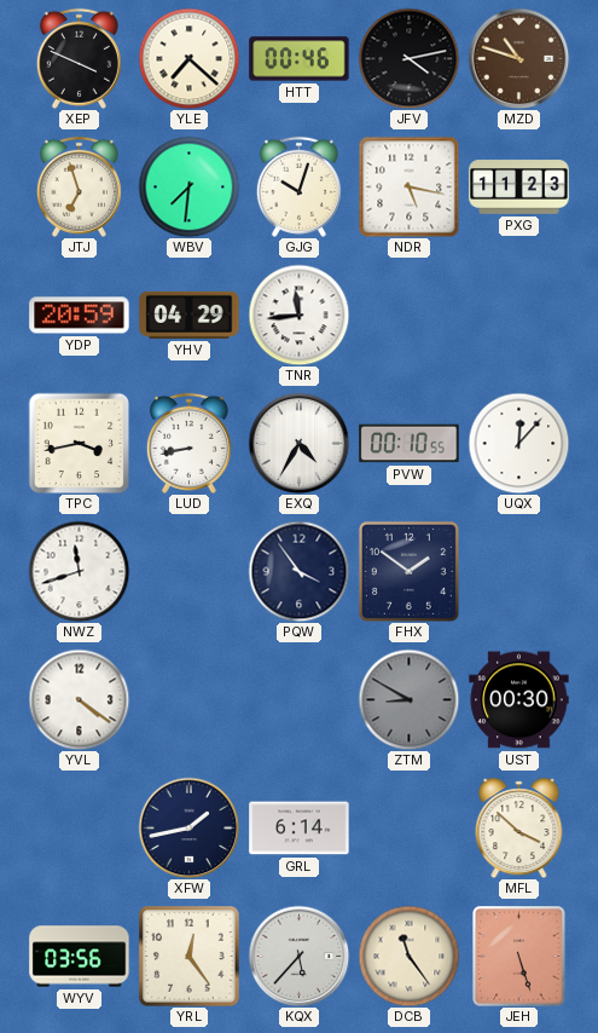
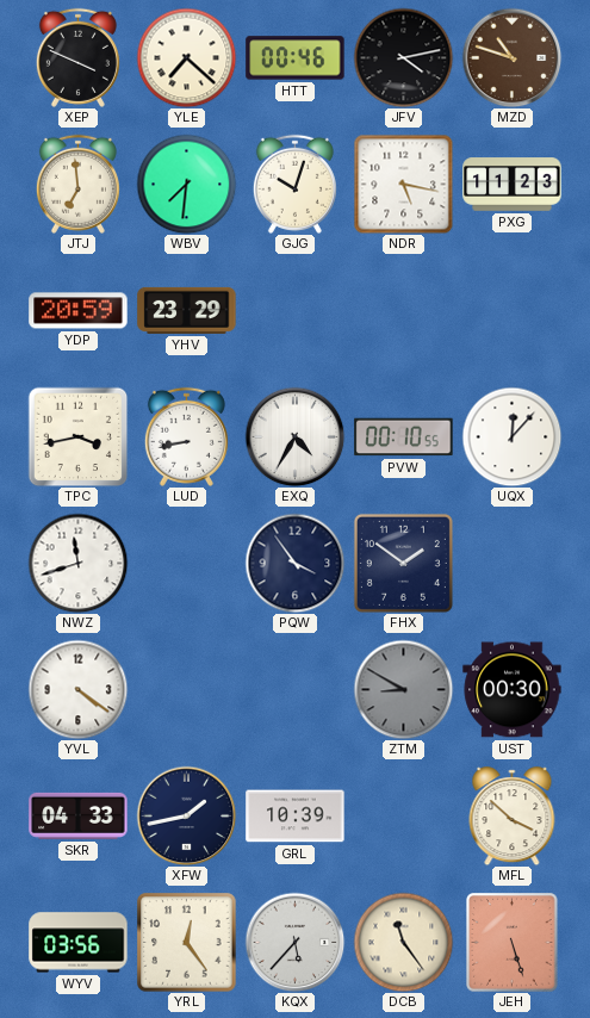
JTJ: 6:57 -> 6:59 (77, 184)
YHV: 04:29 -> 23:29 (187, 310)
TNR: 11:44 -> none (298, 314)
SKR: none -> 04:33 (79, 815)
GRL: 6:14 -> 10:39 (296, 817)
